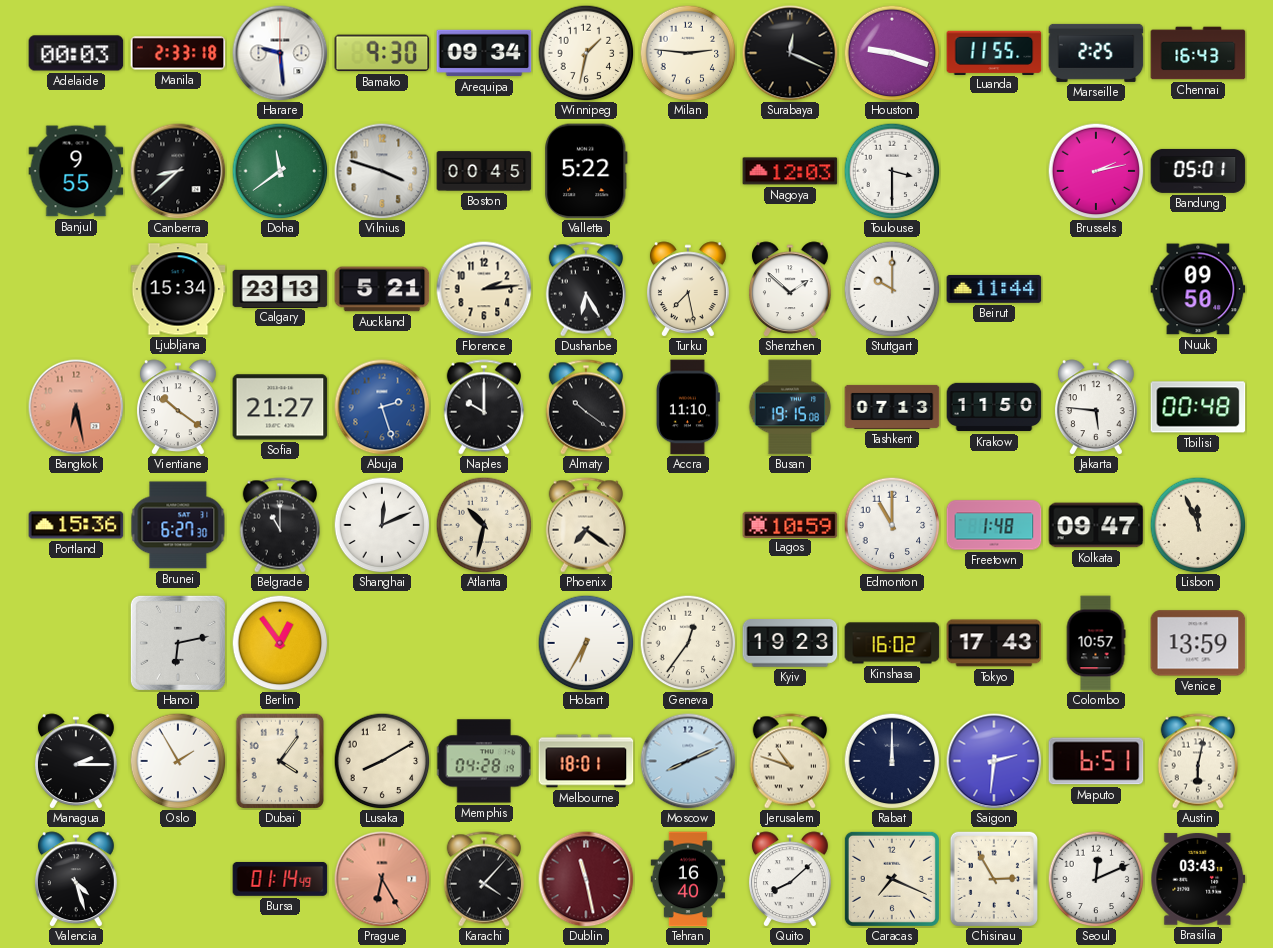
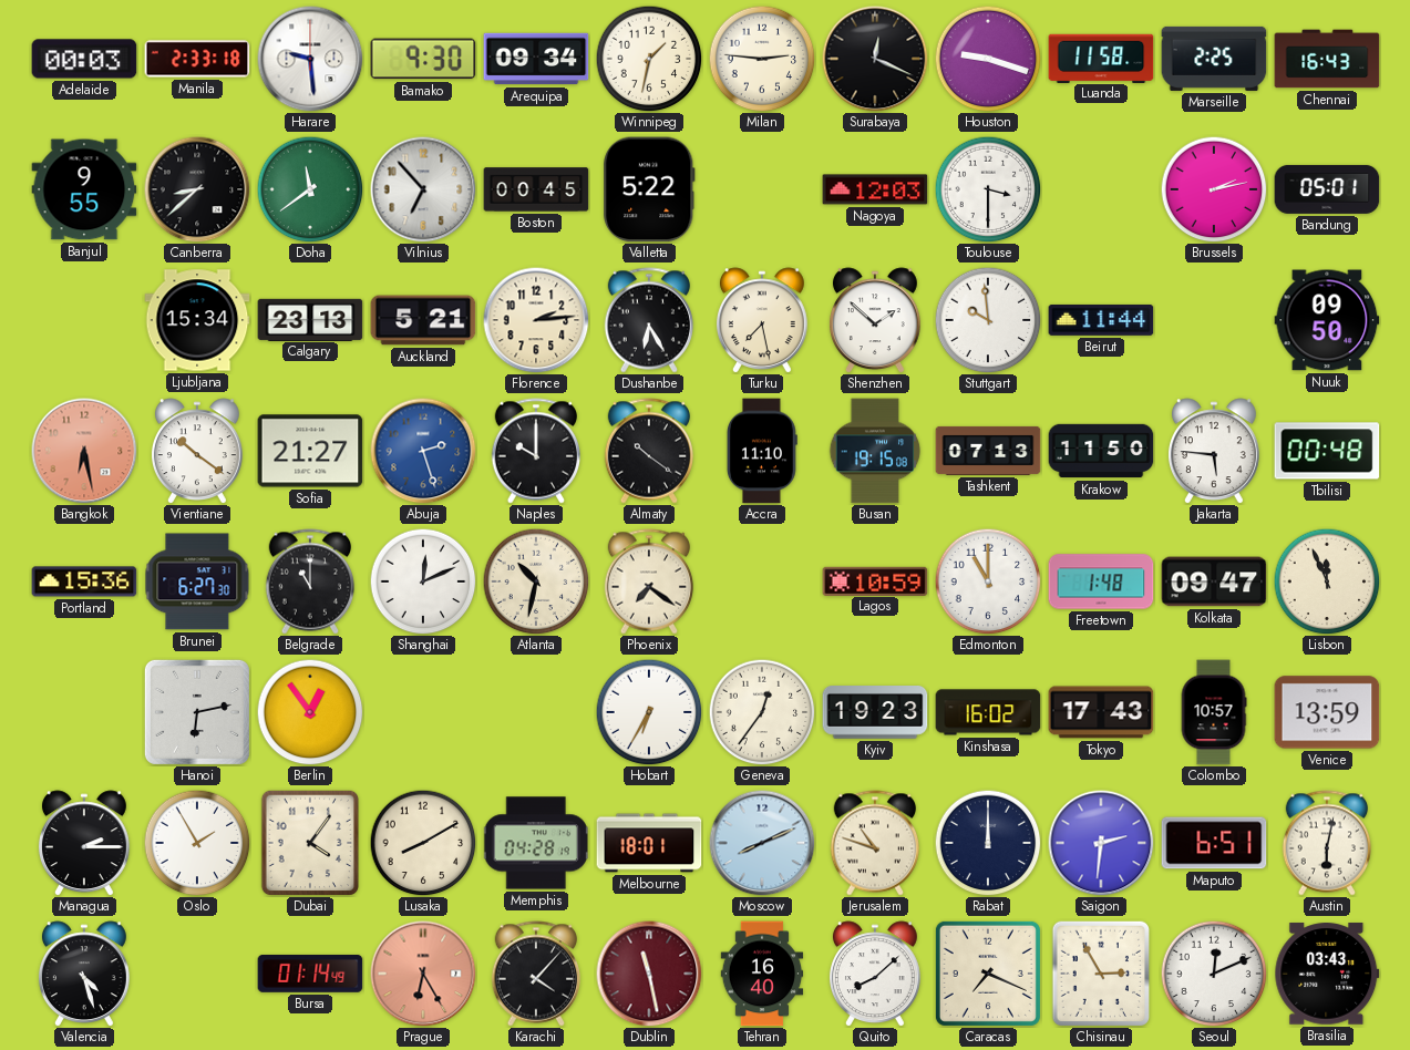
Luanda: 11:55 -> 11:58 (1101, 58)
Vilnius: 3:48 -> 6:53 (423, 189)
Stuttgart: 10:00 -> 9:59 (988, 320)
